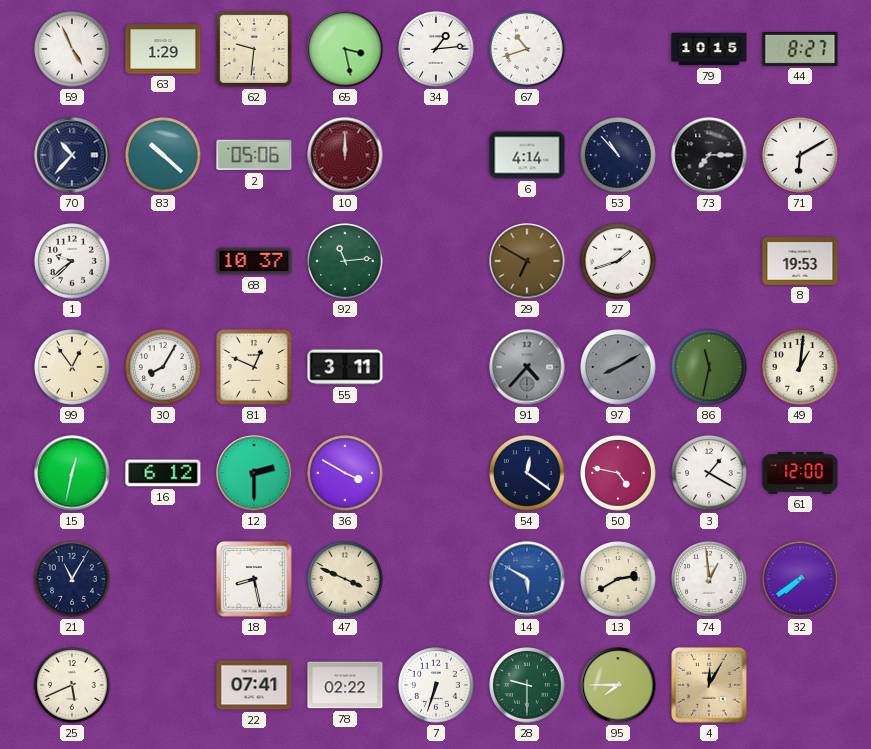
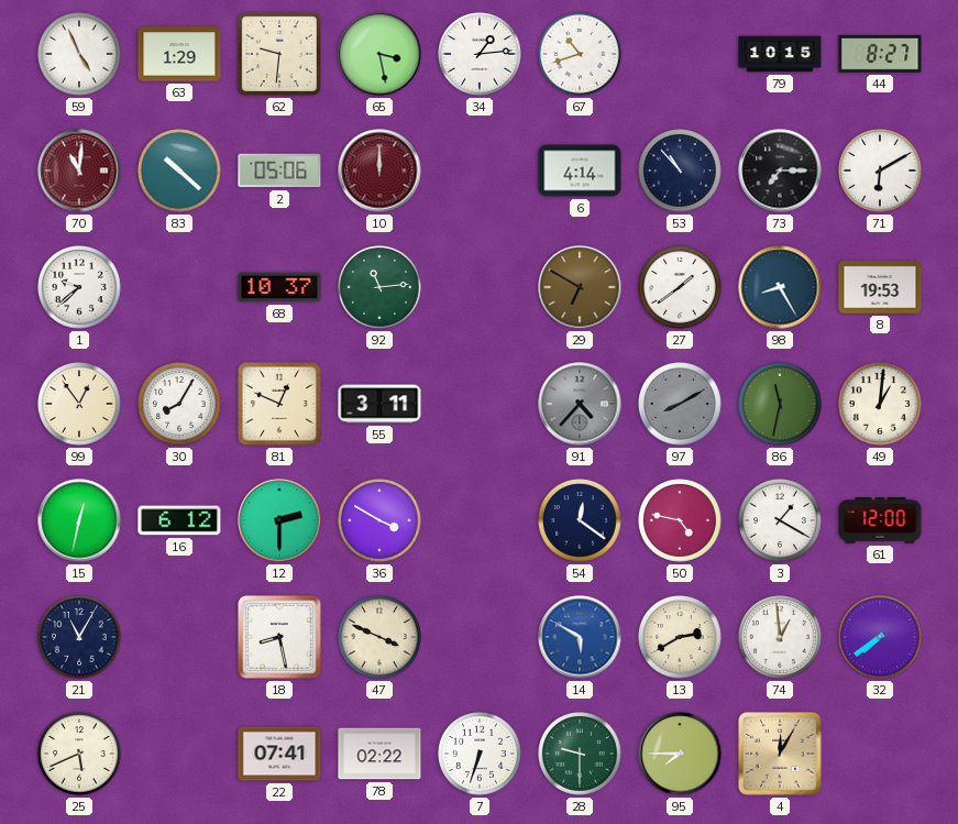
70: 10:37 -> 11:01 (79, 171)
70 dial: navy -> burgundy (79, 171)
27: 1:42 -> 1:39 (680, 287)
98: none -> 8:25 (780, 287)
